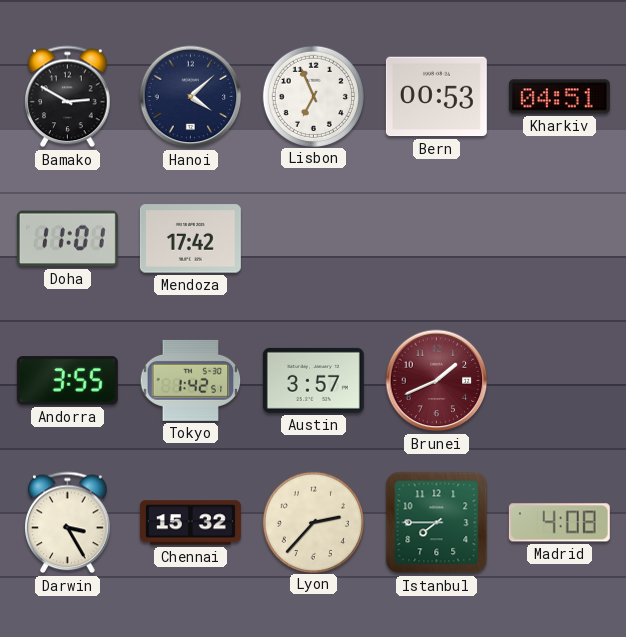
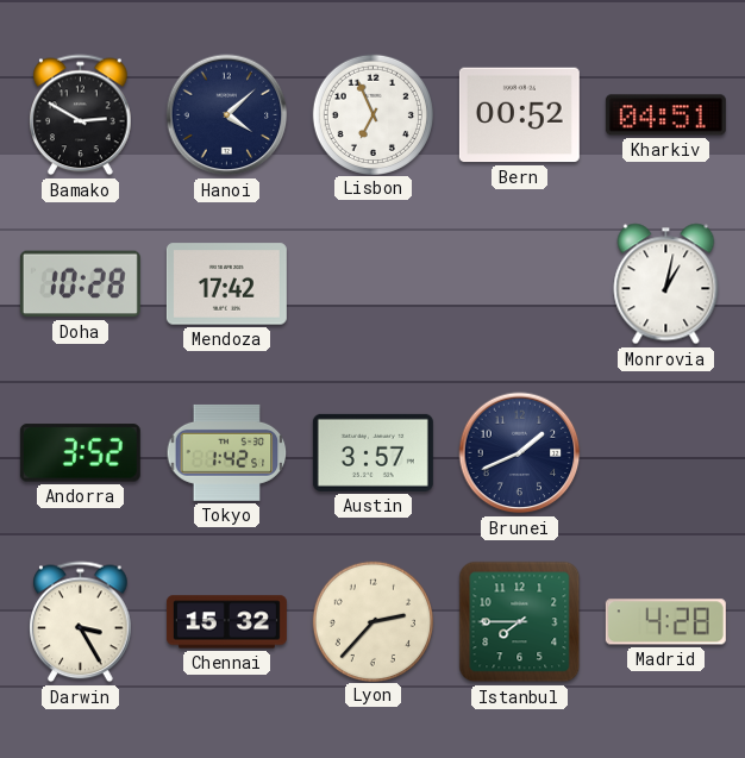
Bern: 00:53 -> 00:52 (519, 115)
Doha: 11:01 -> 10:28 (80, 284)
Monrovia: none -> 1:02 (666, 284)
Andorra: 3:55 -> 3:52 (80, 453)
Brunei dial: burgundy -> navy (520, 453)
Madrid: 4:08 -> 4:28 (665, 622)
